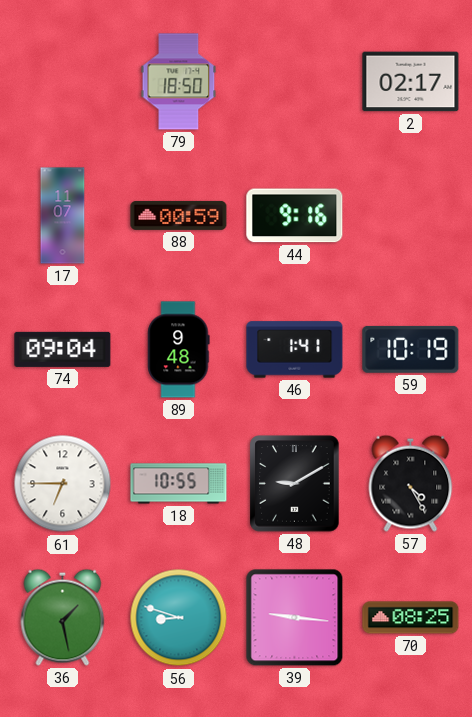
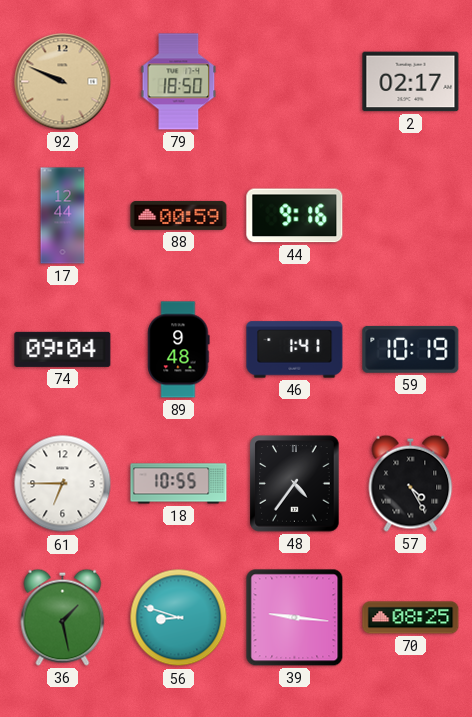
92: none -> 9:49 (63, 82)
17: 11:07 -> 12:44 (63, 216)
48: 9:10 -> 4:36 (295, 484)
